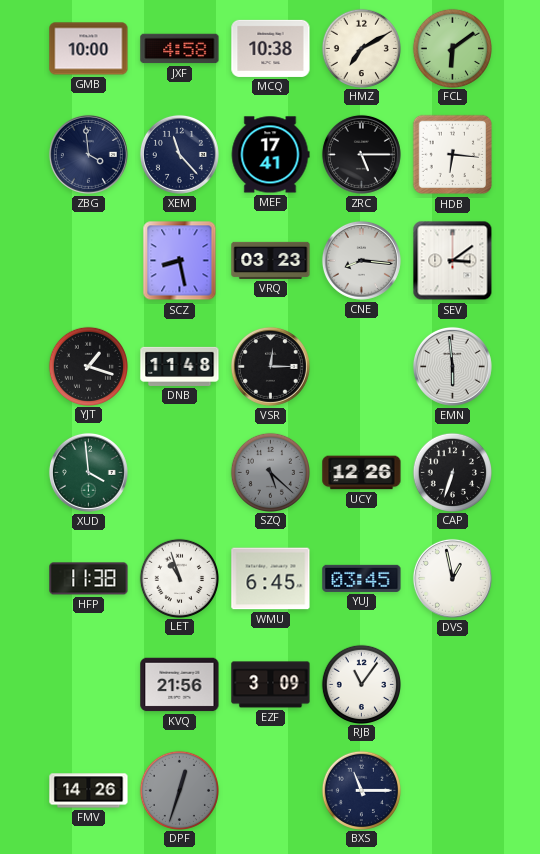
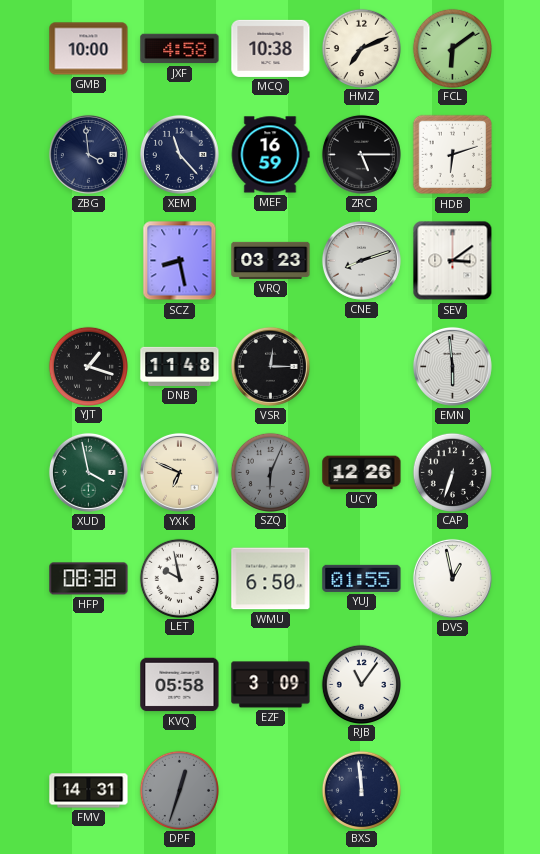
HMZ: 7:10 -> 7:11 (361, 48)
MEF: 17:41 -> 16:59 (270, 155)
HDB: 6:16 -> 6:12 (453, 155)
CNE: 8:16 -> 8:12 (361, 260)
XUD: 3:59 -> 3:58 (88, 472)
YXK: none -> 6:49 (179, 472)
SZQ: 5:22 -> 6:04 (270, 472)
HFP: 11:38 -> 08:38 (89, 579)
LET: 10:57 -> 9:58 (179, 578)
WMU: 6:45 -> 6:50 (271, 579)
YUJ: 03:45 -> 01:55 (362, 578)
KVQ: 21:56 -> 05:58 (180, 685)
FMV: 14:26 -> 14:31 (89, 791)
BXS: 11:15 -> 11:59 (361, 790)
